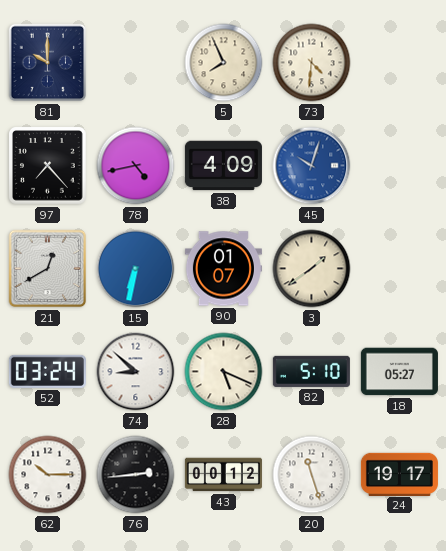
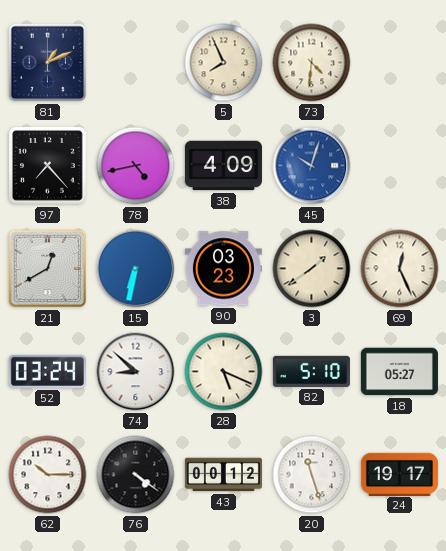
81: 10:00 -> 1:11 (48, 63)
90: 01:07 -> 03:23 (223, 269)
69: none -> 12:26 (400, 269)
76: 2:44 -> 4:21 (136, 475)
